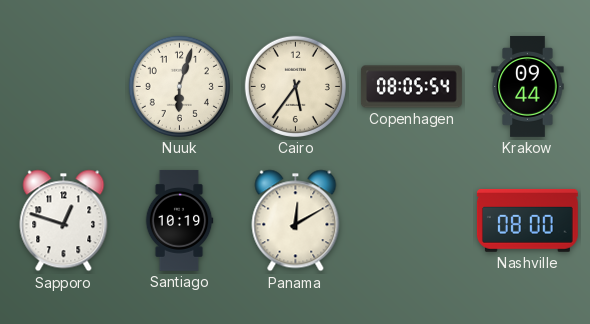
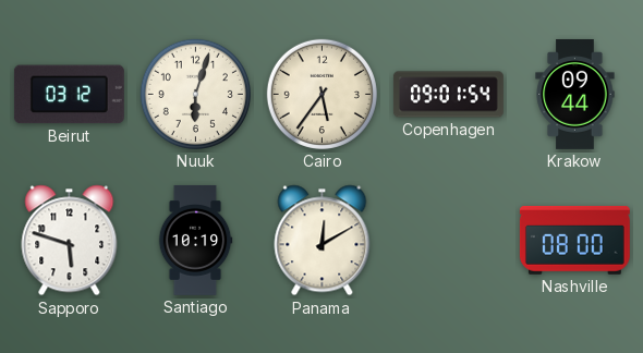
Beirut: none -> 03:12 (69, 95)
Copenhagen: 08:05 -> 09:01 (448, 95)
Sapporo: 12:48 -> 5:48 (70, 241)
